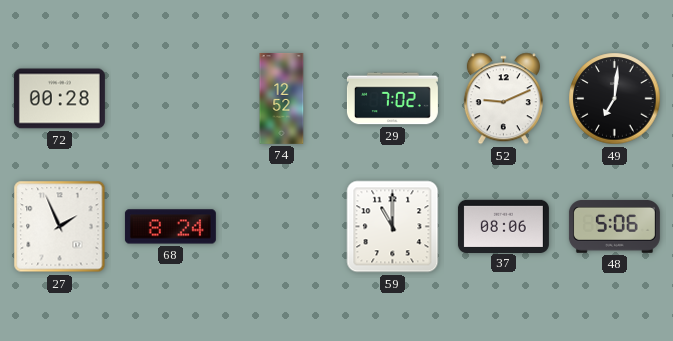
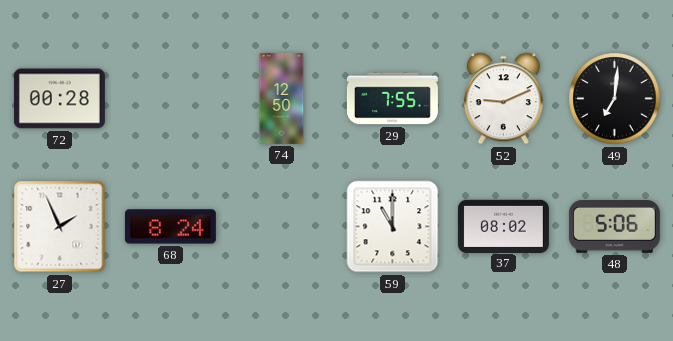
74: 12:52 -> 12:50 (282, 98)
29: 7:02 -> 7:55 (392, 99)
37: 08:06 -> 08:02 (503, 226)
